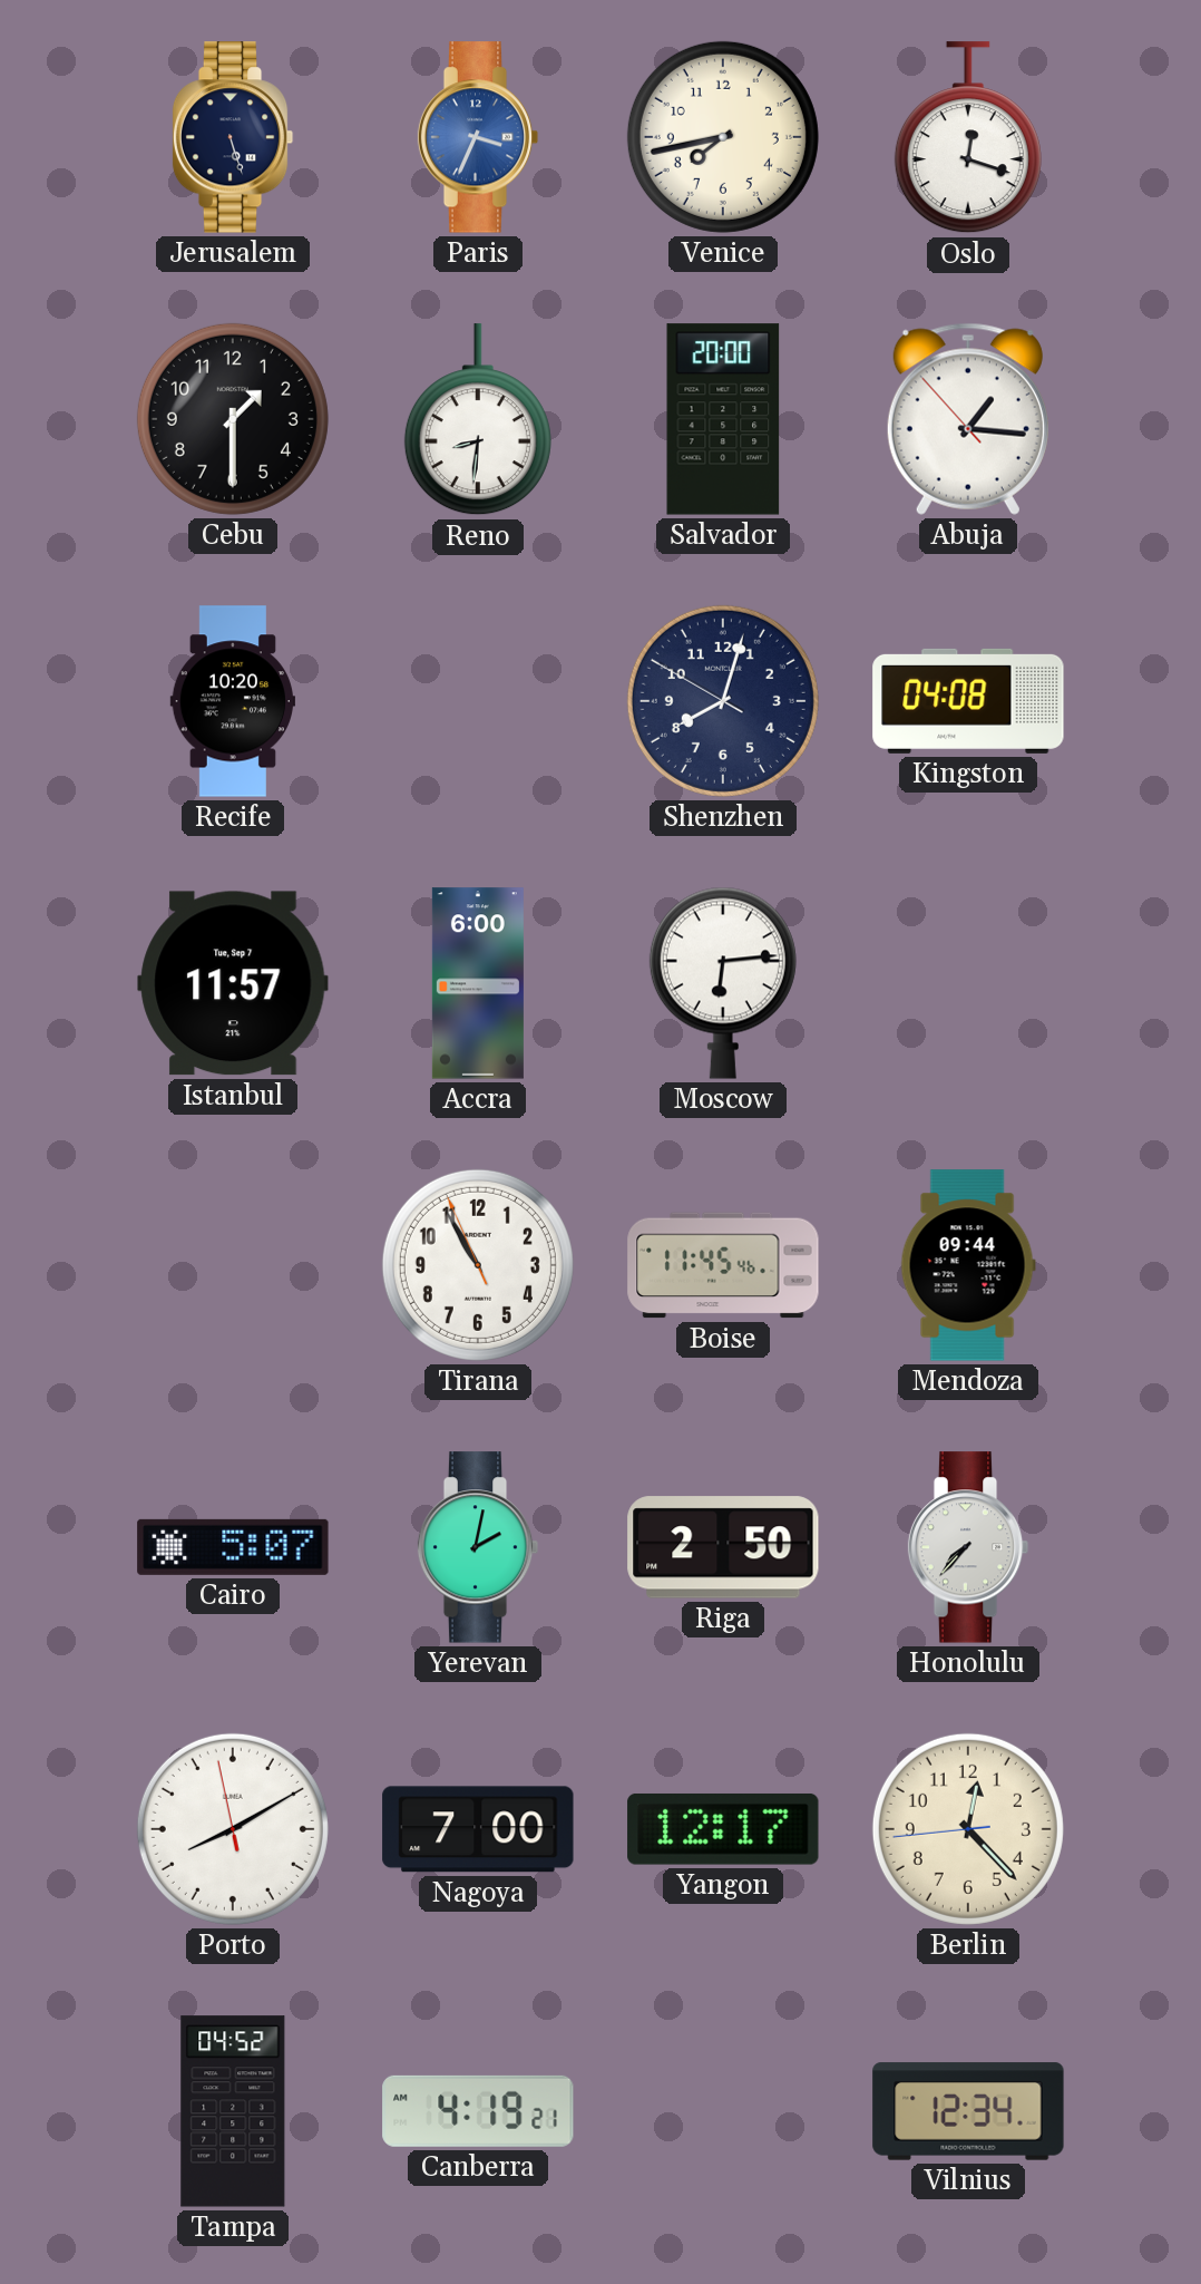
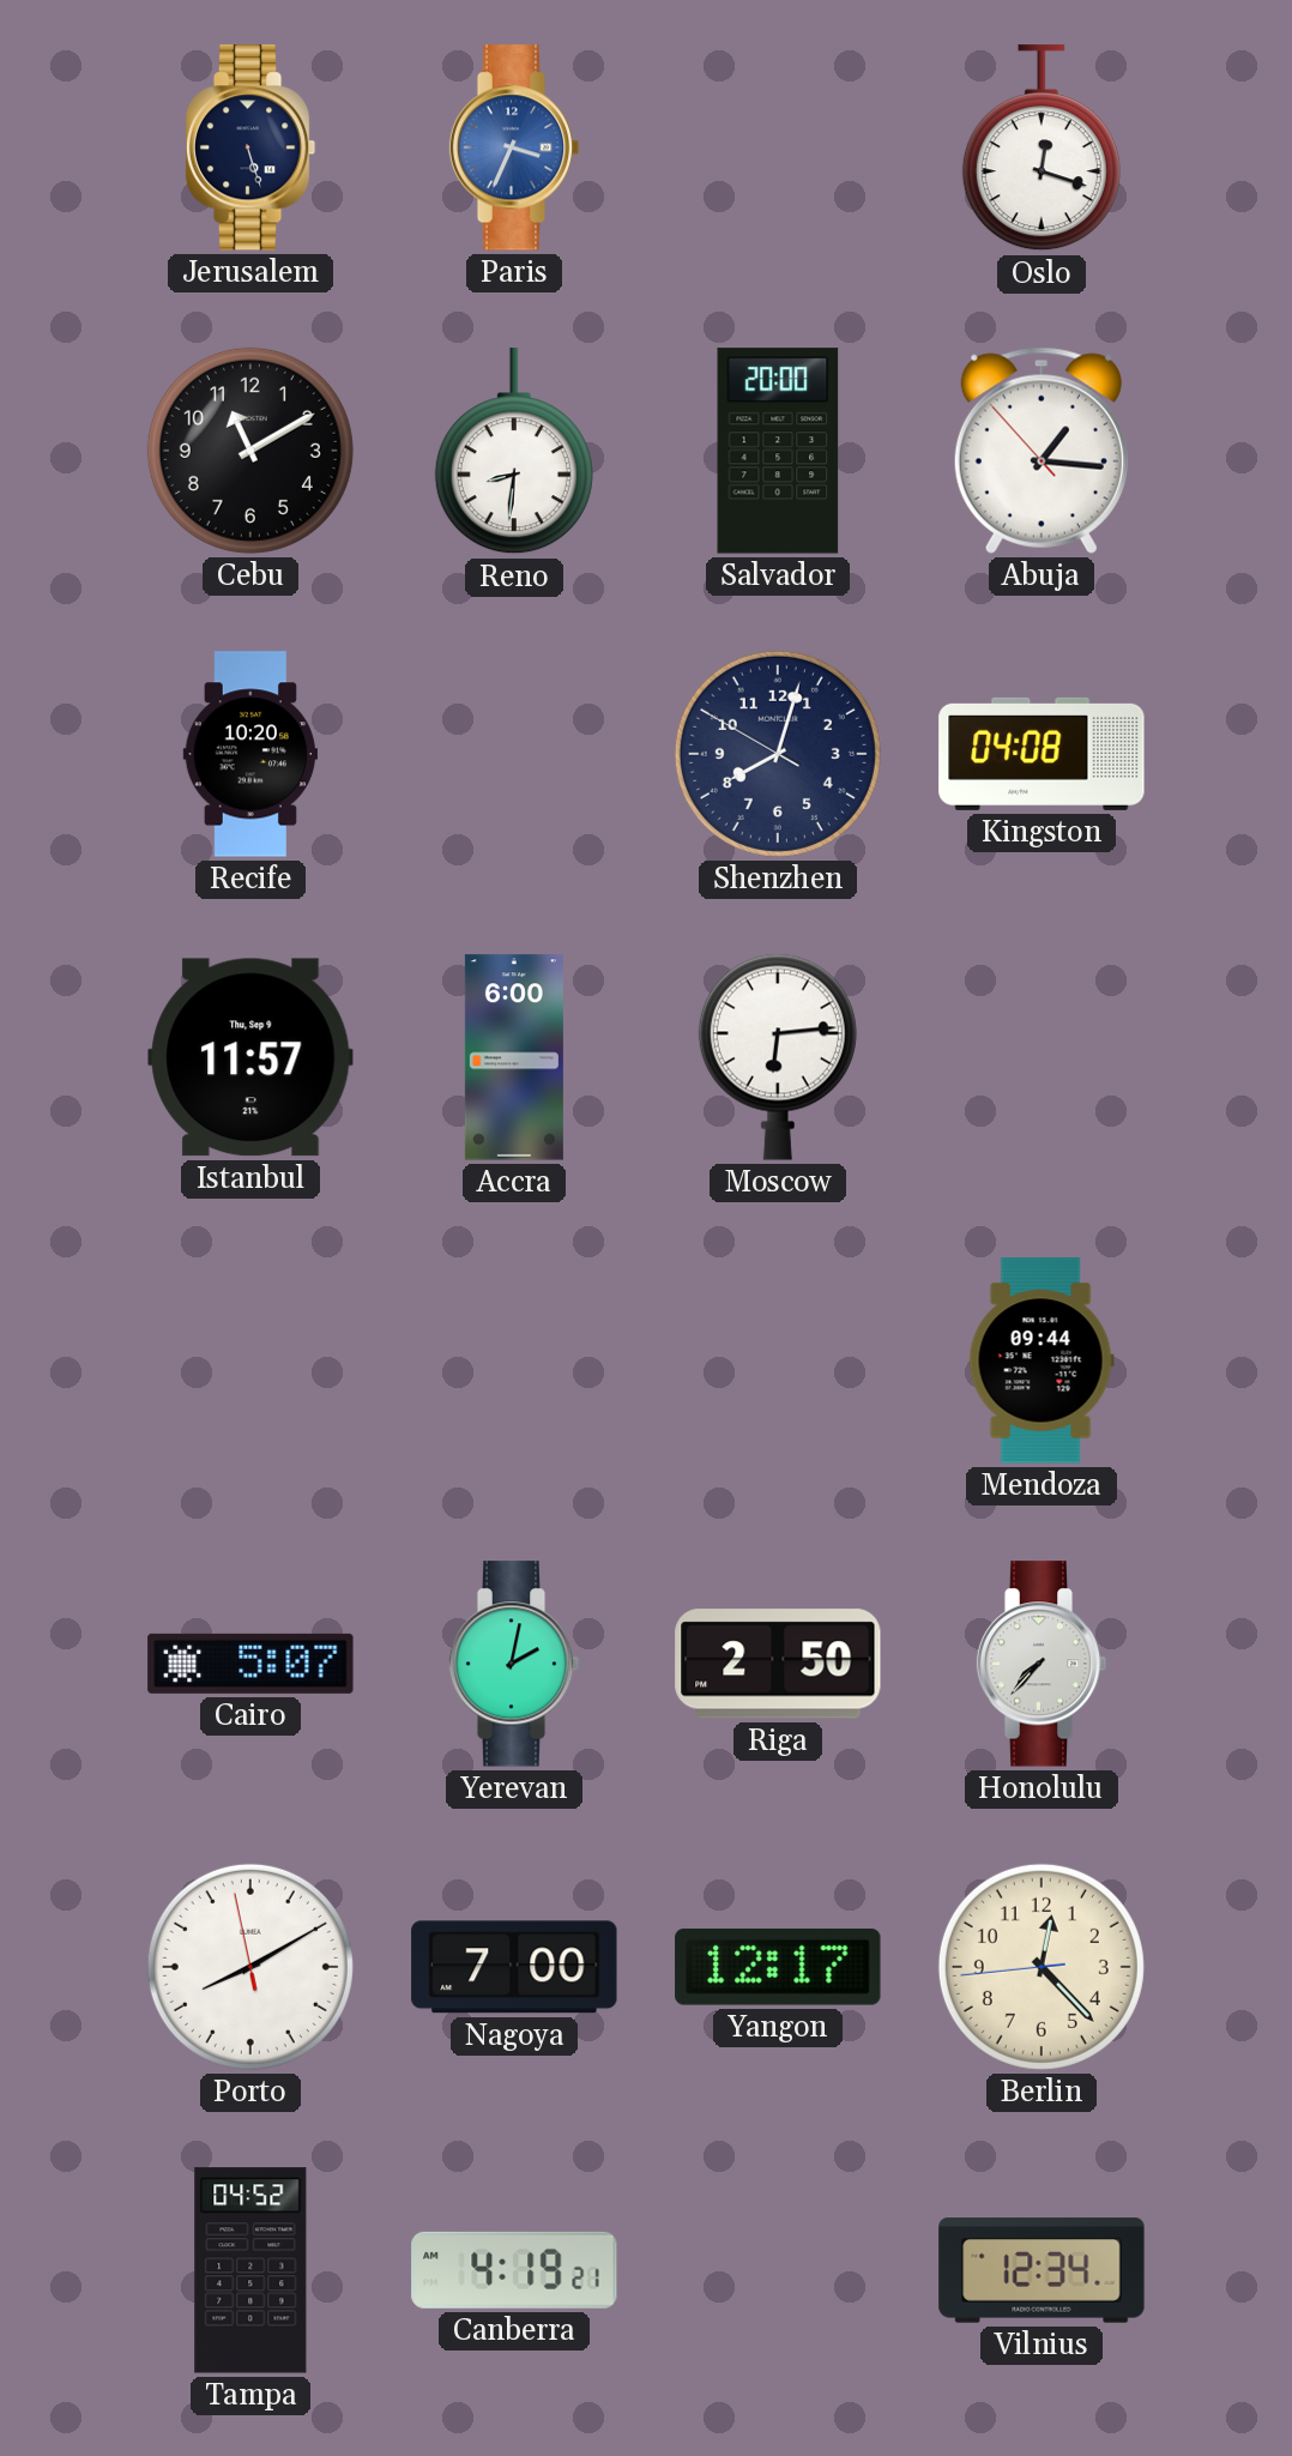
Venice: 7:43 -> none (723, 137)
Cebu: 1:30 -> 11:10 (250, 451)
Istanbul date: Tue, Sep 7 -> Thu, Sep 9 (250, 1057)
Tirana: 10:54 -> none (478, 1265)
Boise: 11:45 -> none (723, 1265)
